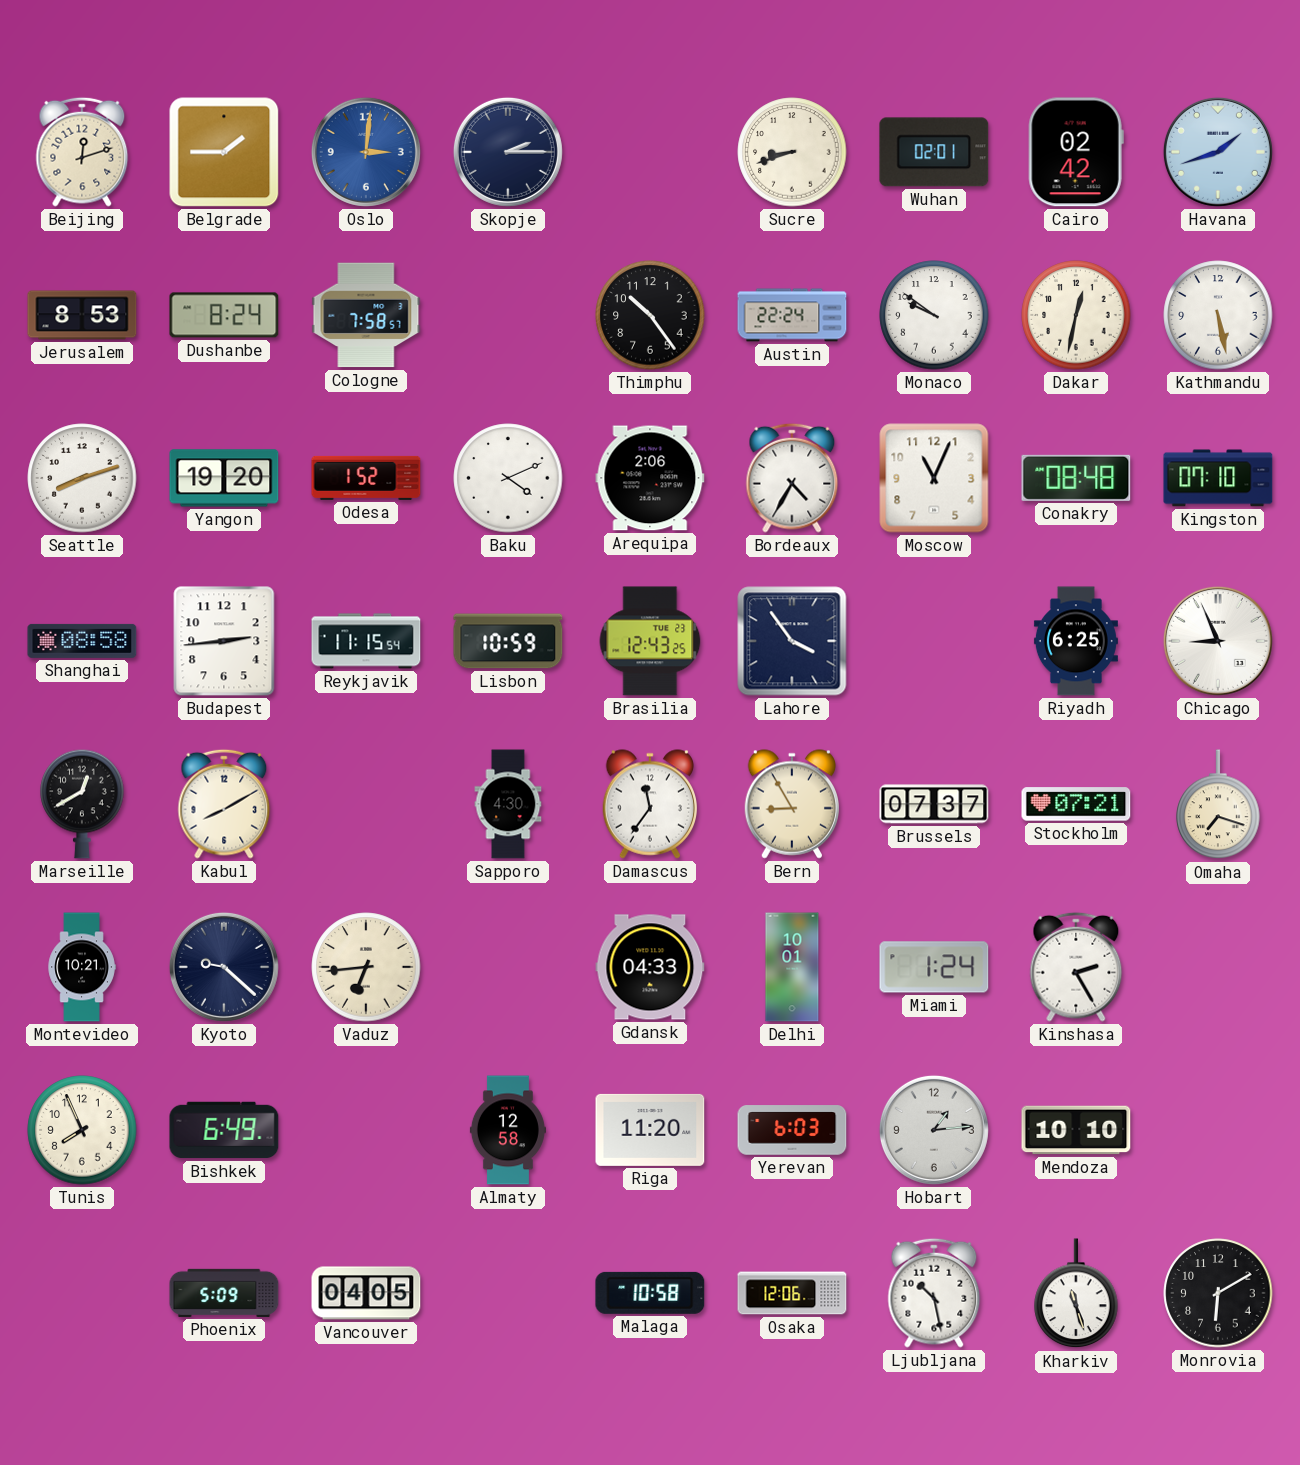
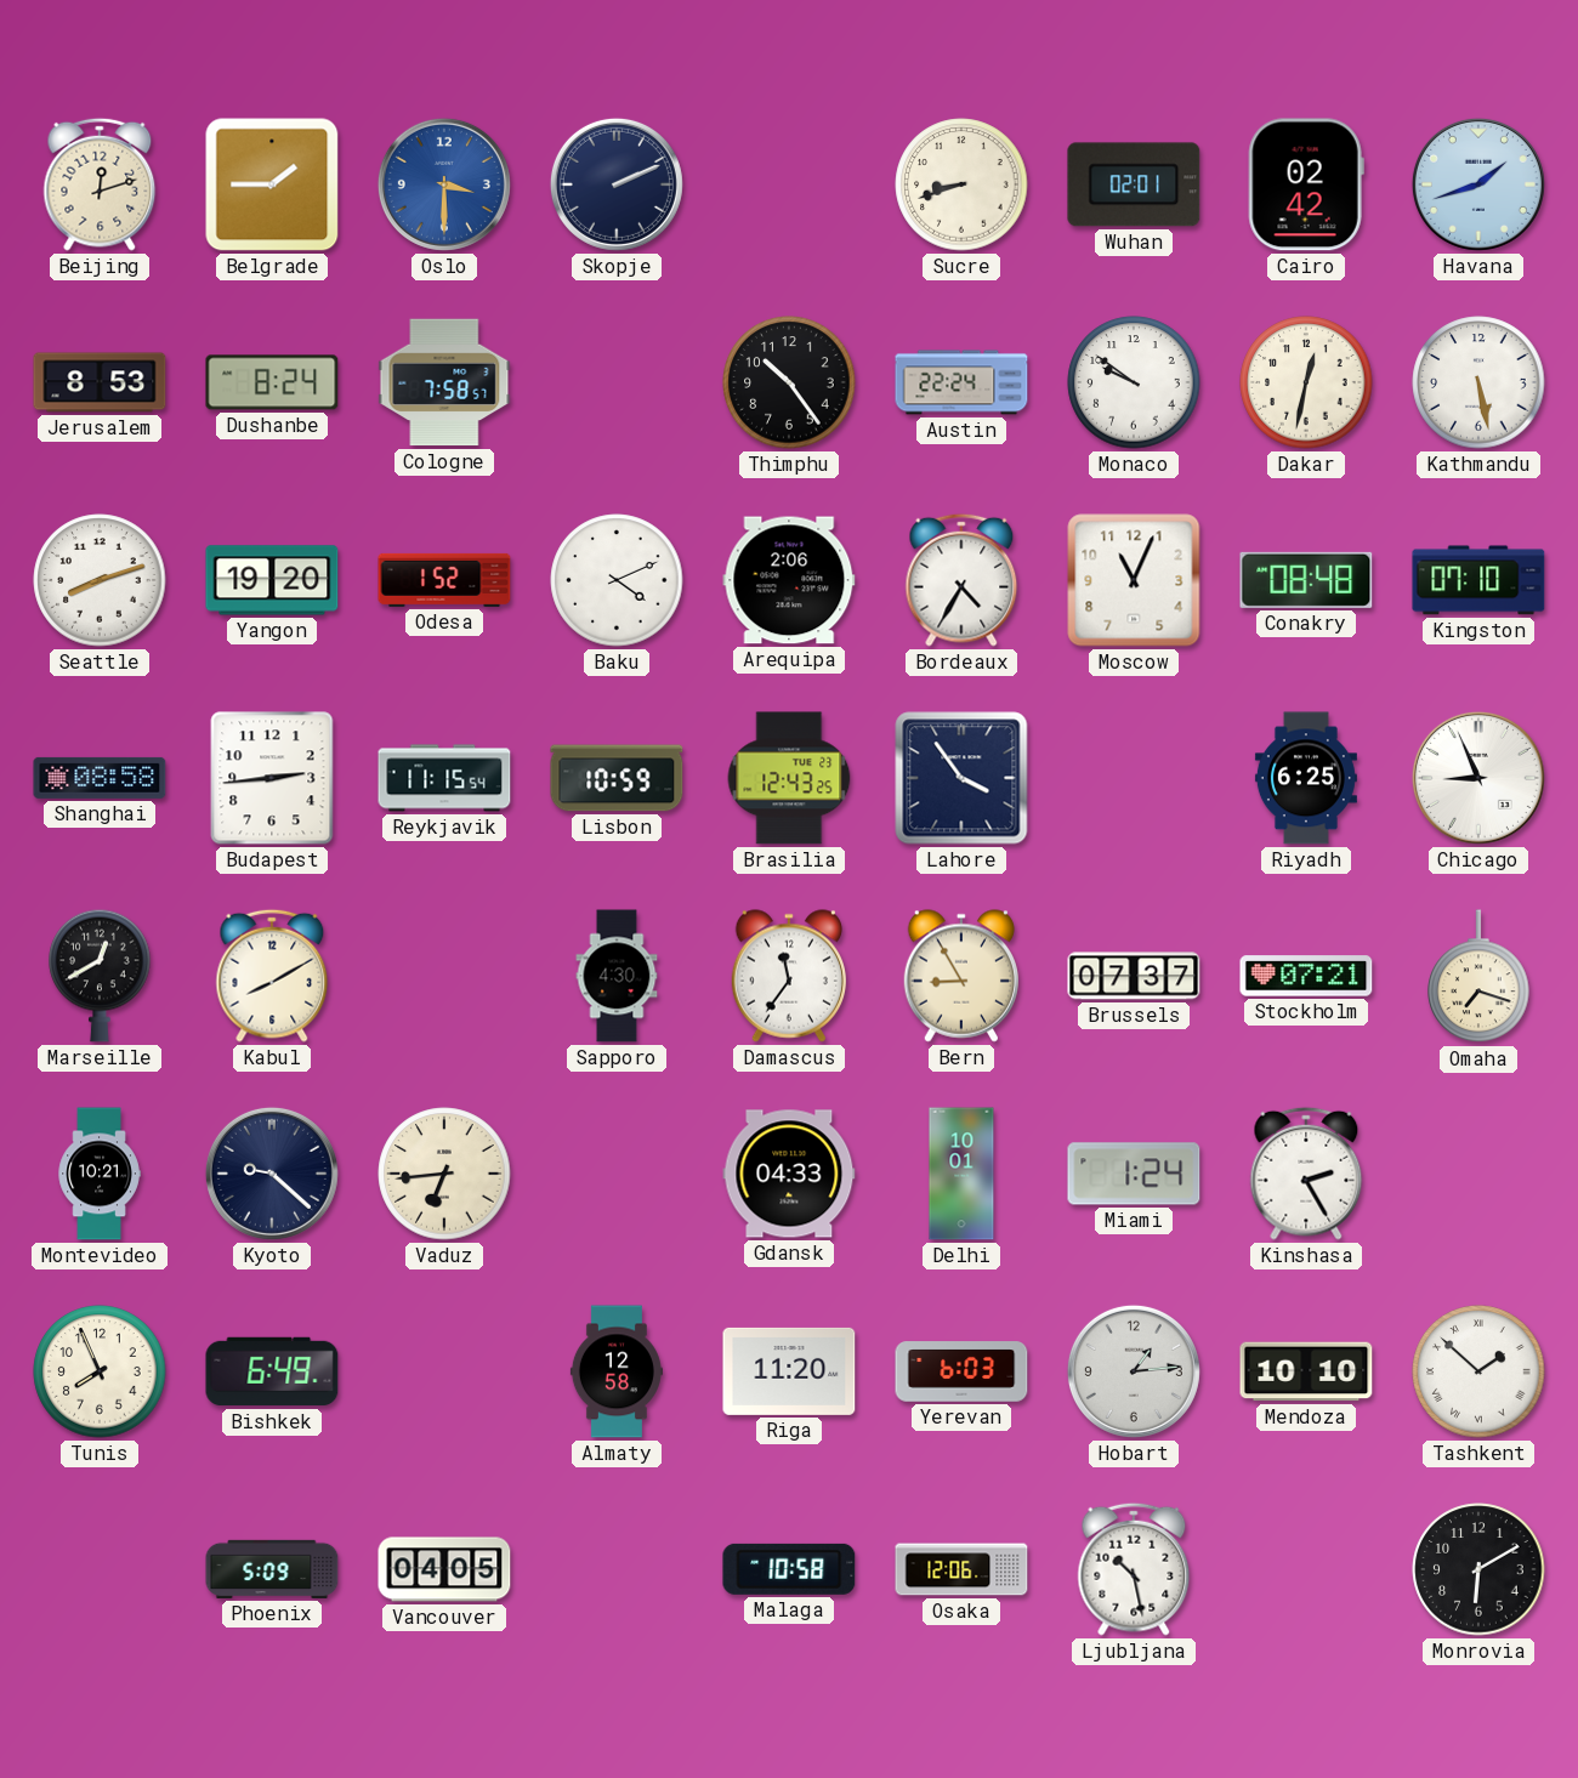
Oslo: 3:01 -> 3:30 (444, 184)
Skopje: 2:15 -> 2:11 (617, 184)
Tashkent: none -> 1:52 (1478, 1371)
Kharkiv: 11:27 -> none (1076, 1294)
